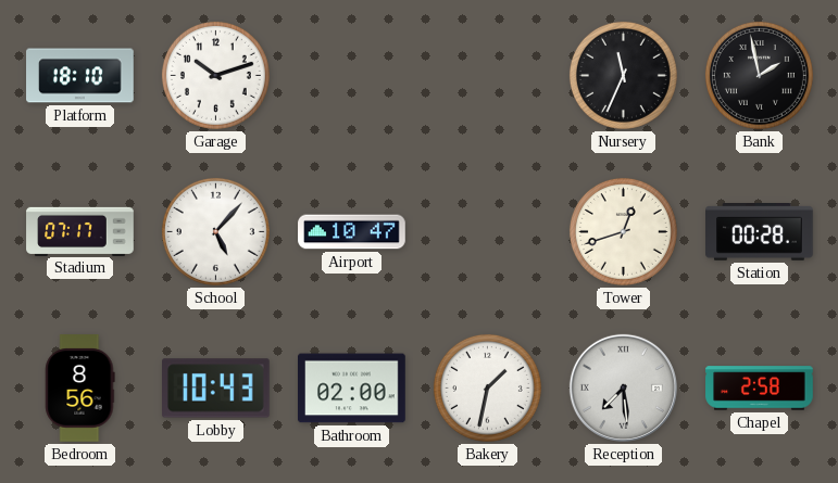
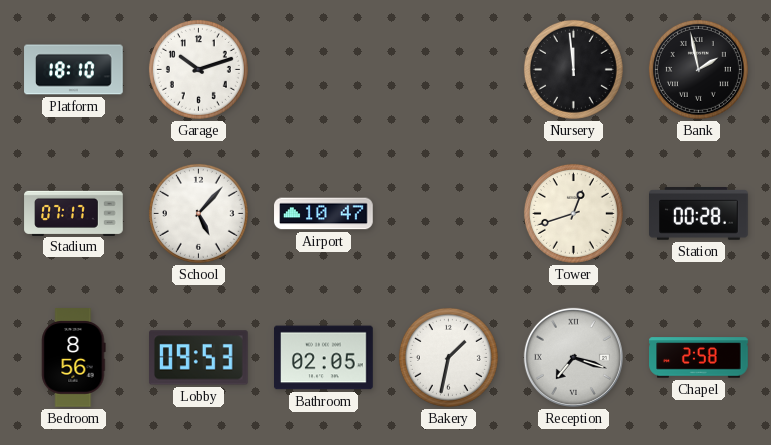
Nursery: 11:34 -> 11:59 (573, 69)
Lobby: 10:43 -> 09:53 (199, 358)
Bathroom: 02:00 -> 02:05 (324, 358)
Reception: 7:29 -> 7:18 (573, 357)
